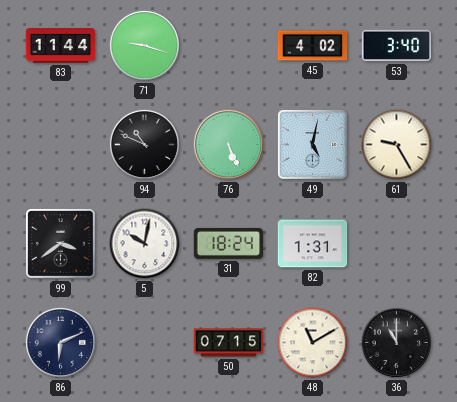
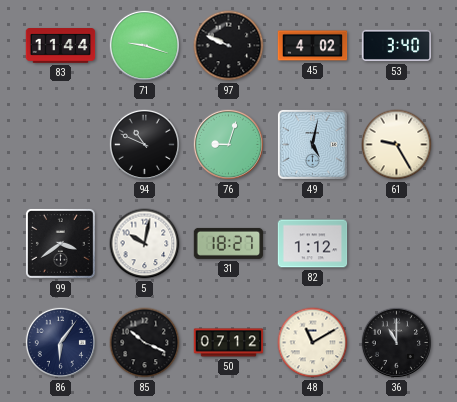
97: none -> 9:49 (229, 46)
76: 5:26 -> 9:03 (228, 144)
31: 18:24 -> 18:27 (229, 243)
82: 1:31 -> 1:12 (313, 244)
86: 6:11 -> 6:06 (60, 342)
85: none -> 10:19 (145, 343)
50: 07:15 -> 07:12 (229, 343)
